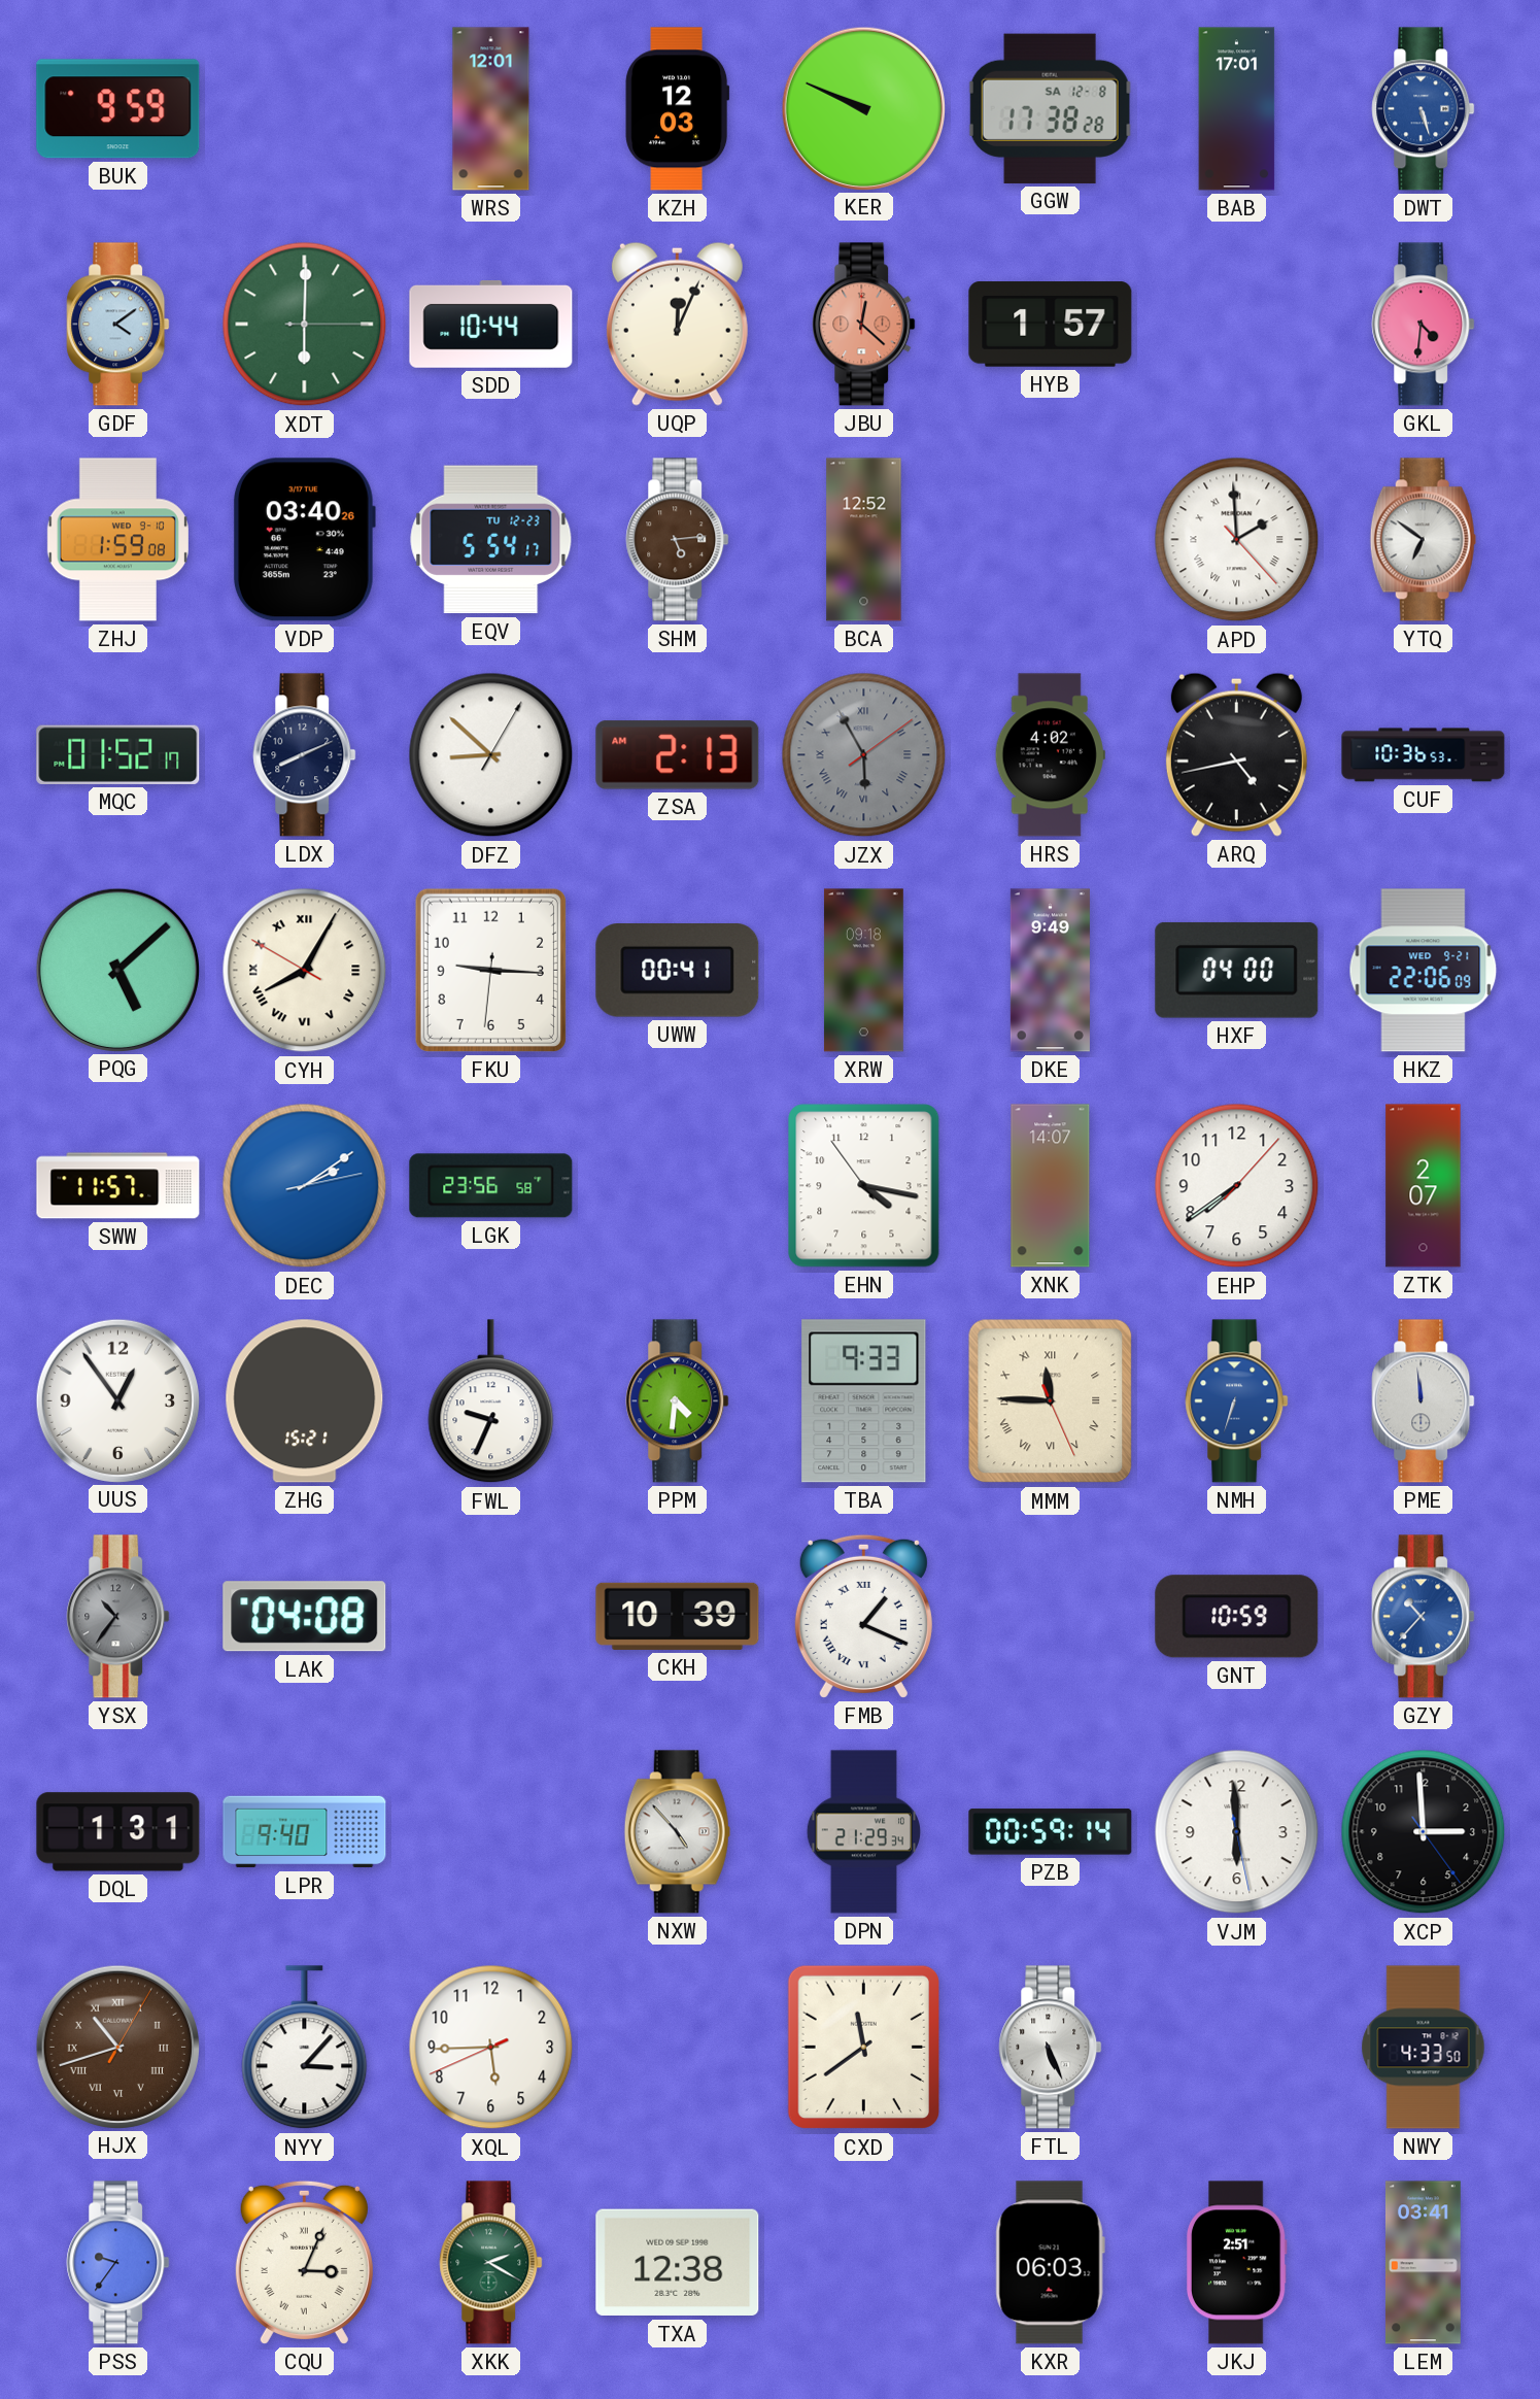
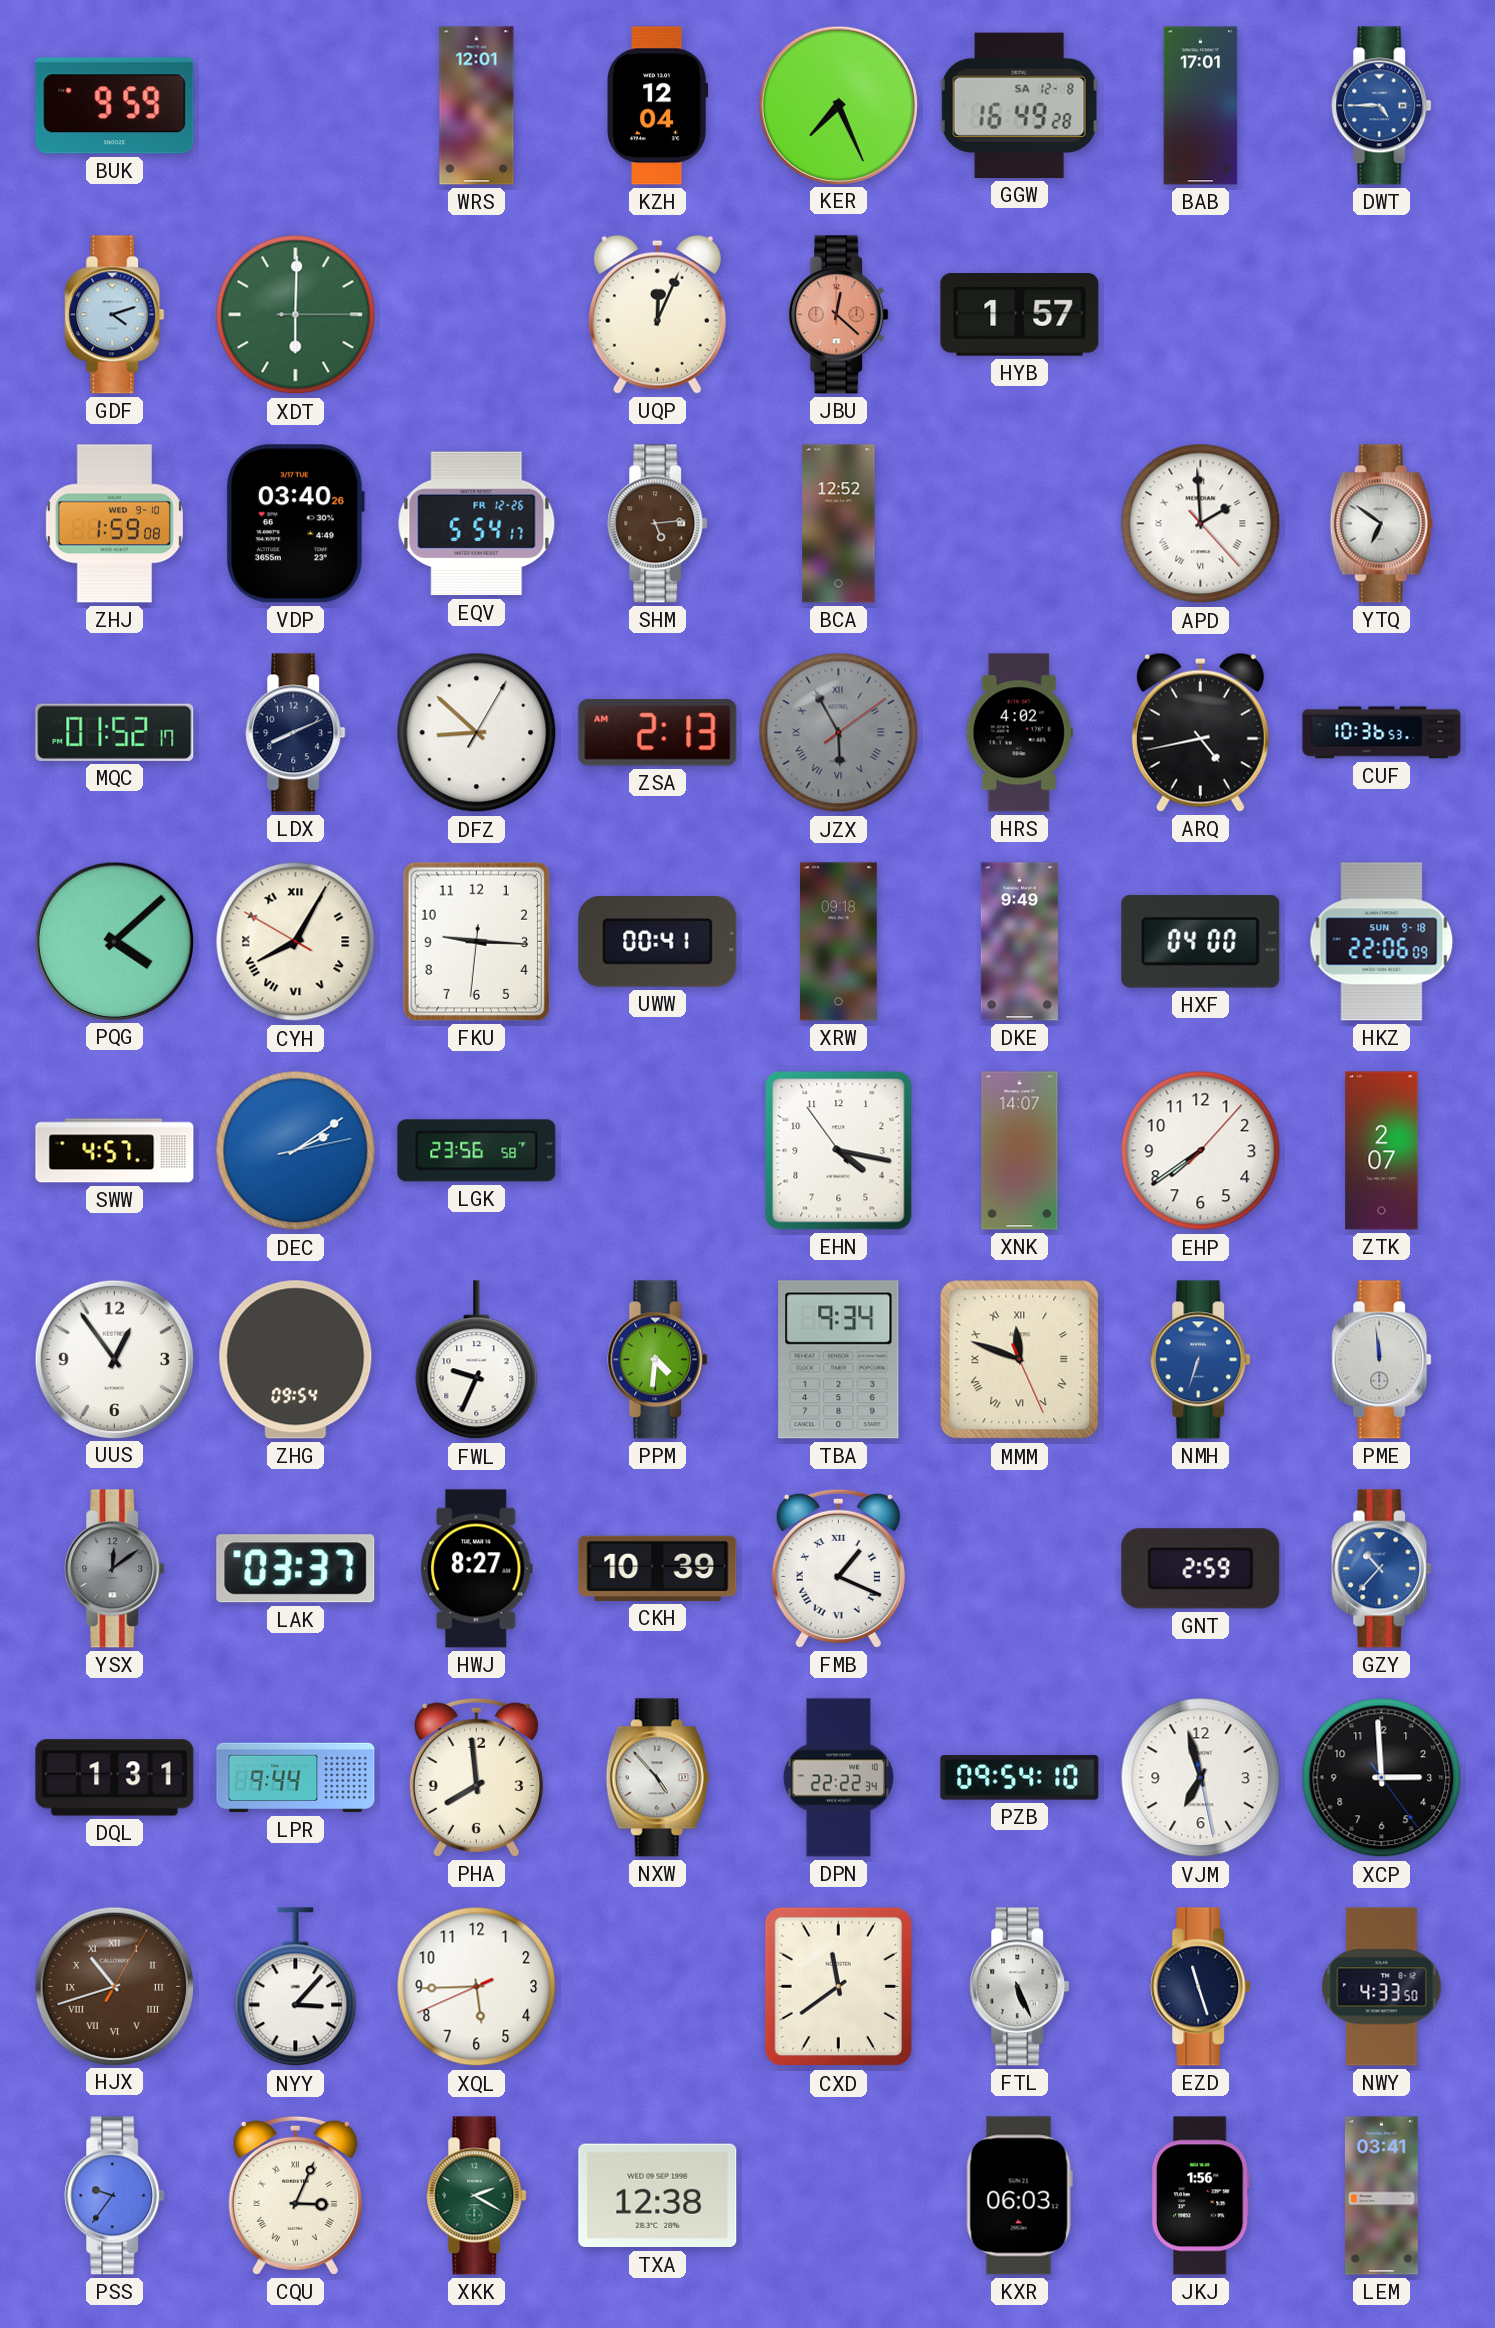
KZH: 12:03 -> 12:04 (658, 106)
KER: 9:49 -> 7:26 (838, 105)
GGW: 17:38 -> 16:49 (1019, 105)
DWT: 5:27 -> 4:45 (1382, 106)
GDF: 4:09 -> 4:12 (115, 315)
SDD: 10:44 -> none (491, 324)
GKL: 4:31 -> none (1424, 325)
EQV date: TU 12-23 -> FR 12-26 (477, 524)
PQG: 5:08 -> 4:08 (114, 941)
HKZ date: WED 9-21 -> SUN 9-18 (1382, 942)
SWW: 11:57 -> 4:57 (115, 1151)
ZHG: 15:21 -> 09:54 (296, 1360)
TBA: 9:33 -> 9:34 (839, 1360)
MMM: 11:45 -> 11:48 (1020, 1360)
YSX: 10:36 -> 12:09 (115, 1569)
LAK: 04:08 -> 03:37 (296, 1569)
HWJ: none -> 8:27 (477, 1569)
GNT: 10:59 -> 2:59 (1201, 1569)
LPR: 9:40 -> 9:44 (296, 1778)
PHA: none -> 7:59 (476, 1777)
DPN: 21:29 -> 22:22 (838, 1778)
PZB: 00:59 -> 09:54 (1020, 1778)
VJM: 5:59 -> 6:57 (1201, 1778)
EZD: none -> 11:27 (1201, 1987)
JKJ: 2:51 -> 1:56 (1200, 2196)
